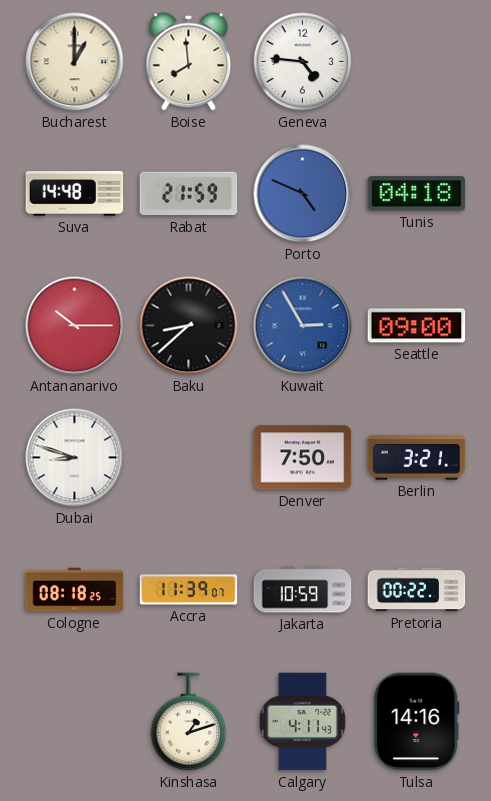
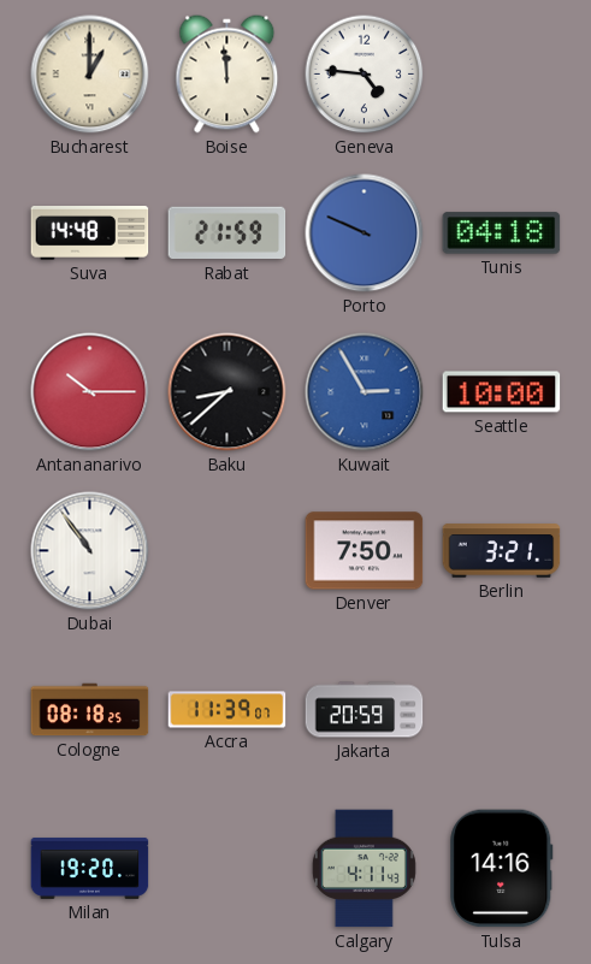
Boise: 7:59 -> 11:59 (227, 75)
Porto: 4:49 -> 9:49 (365, 233)
Seattle: 09:00 -> 10:00 (502, 392)
Dubai: 8:48 -> 10:54 (90, 551)
Jakarta: 10:59 -> 20:59 (365, 710)
Pretoria: 00:22 -> none (417, 590)
Milan: none -> 19:20 (90, 868)
Kinshasa: 1:12 -> none (189, 722)
